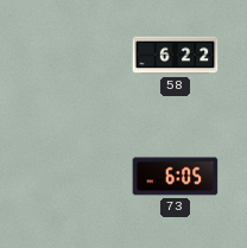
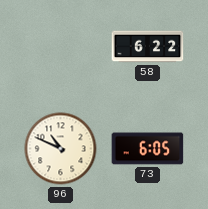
96: none -> 10:49 (61, 149)
